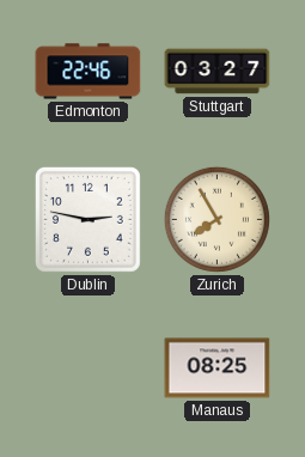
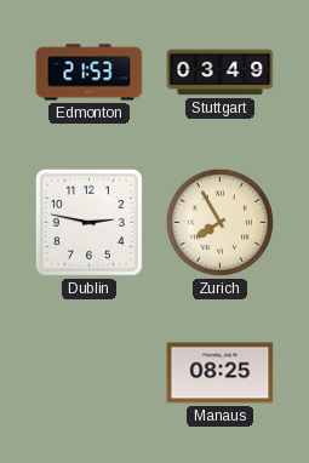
Edmonton: 22:46 -> 21:53 (90, 73)
Stuttgart: 03:27 -> 03:49 (221, 73)
